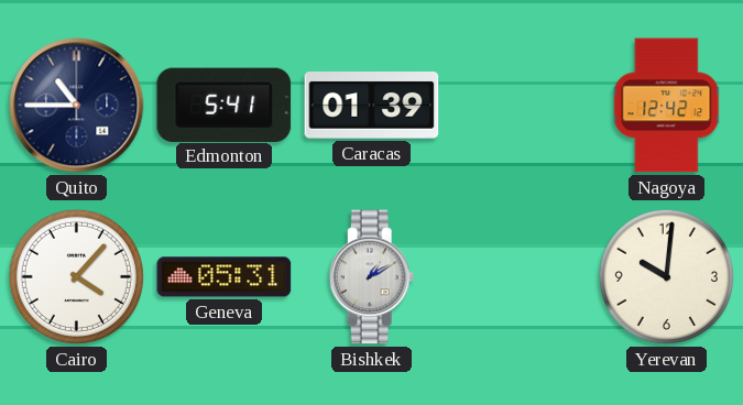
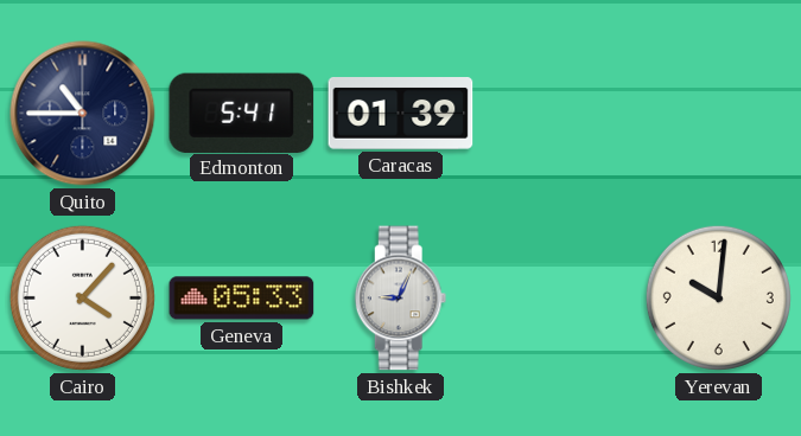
Nagoya: 12:42 -> none (667, 106)
Geneva: 05:31 -> 05:33 (242, 299)
Bishkek: 1:10 -> 9:04 (401, 299)
